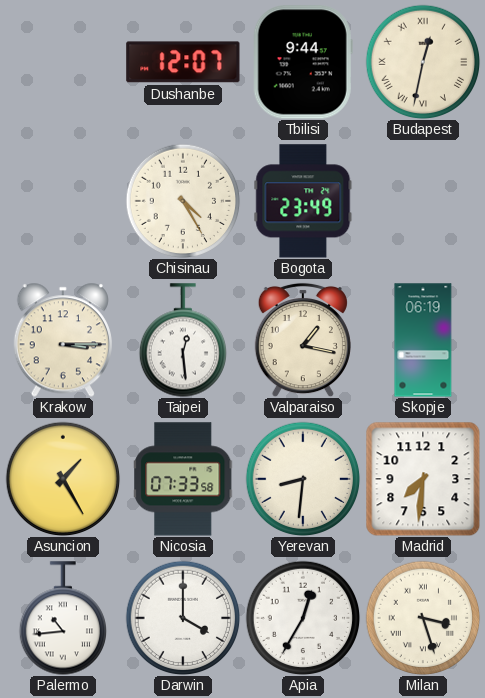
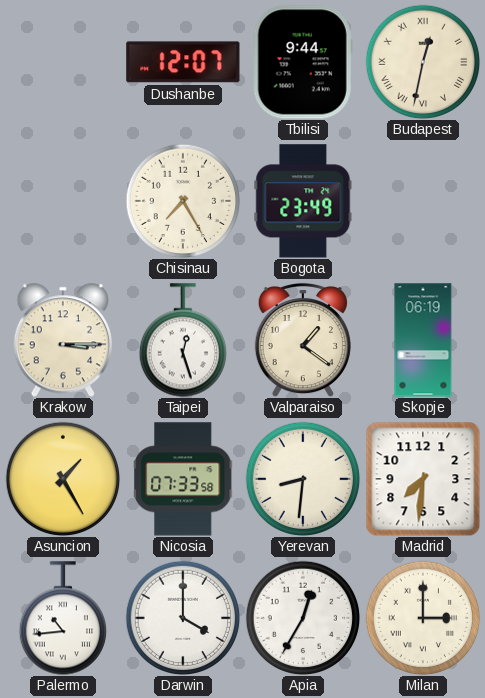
Chisinau: 4:25 -> 7:25 (183, 201)
Taipei: 12:29 -> 12:27 (182, 340)
Valparaiso: 1:17 -> 1:21 (303, 340)
Milan: 3:27 -> 3:00 (423, 618)
